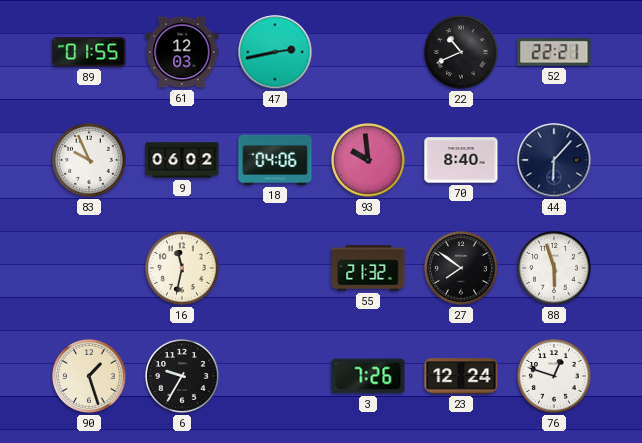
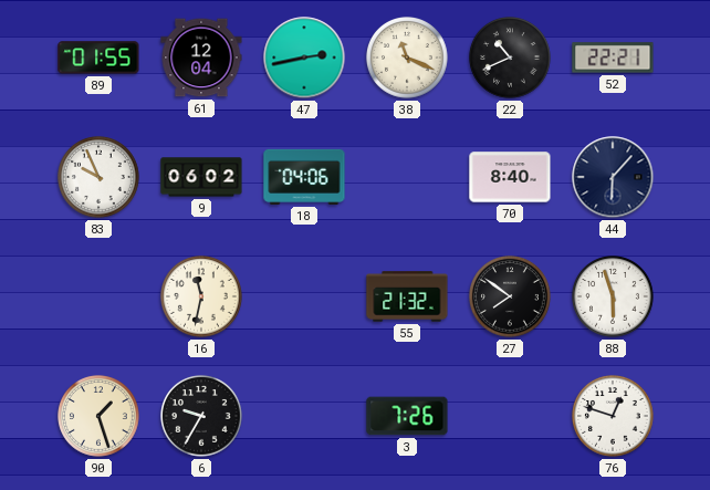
61: 12:03 -> 12:04 (201, 58)
38: none -> 11:19 (407, 58)
93: 9:59 -> none (368, 160)
23: 12:24 -> none (461, 376)
